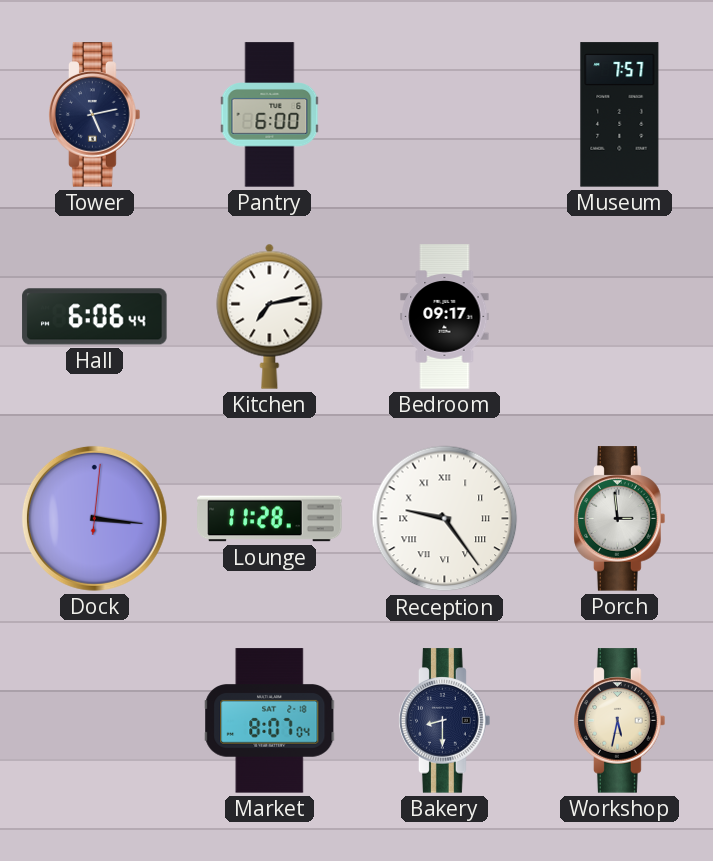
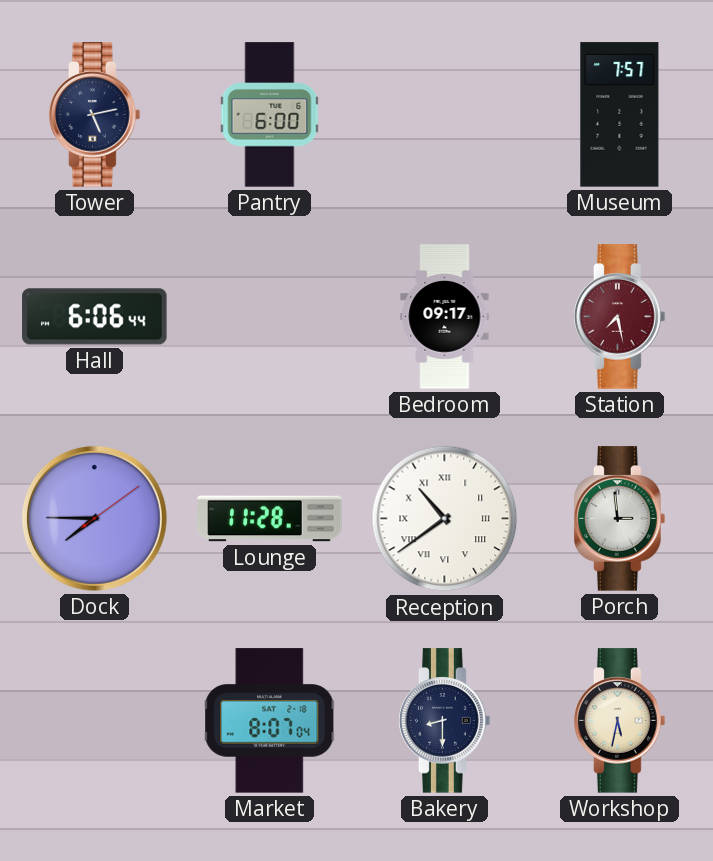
Kitchen: 7:13 -> none (270, 316)
Station: none -> 7:28 (620, 317)
Dock: 3:16 -> 7:45 (94, 518)
Reception: 9:24 -> 10:39 (445, 519)
